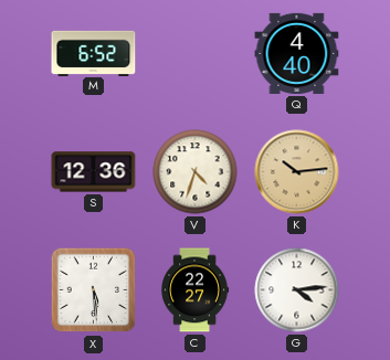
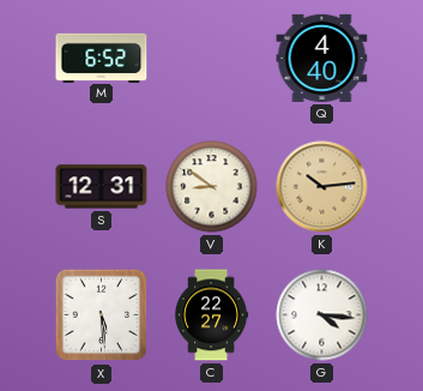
S: 12:36 -> 12:31 (102, 187)
V: 4:33 -> 8:51 (212, 187)
G: 4:14 -> 4:16 (322, 315)
